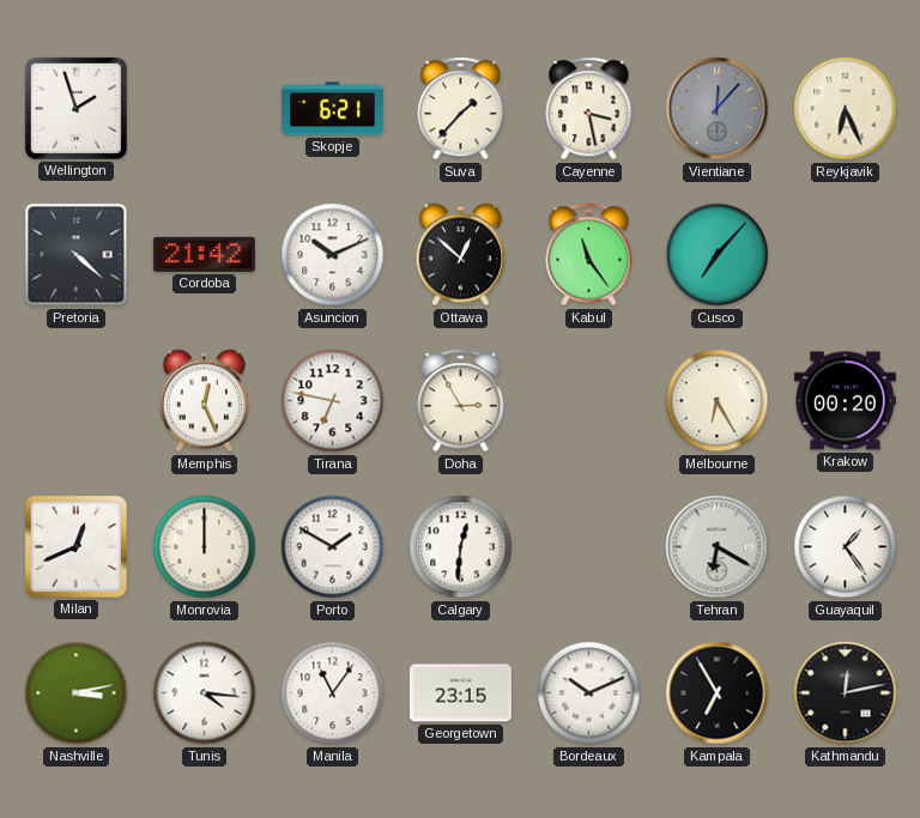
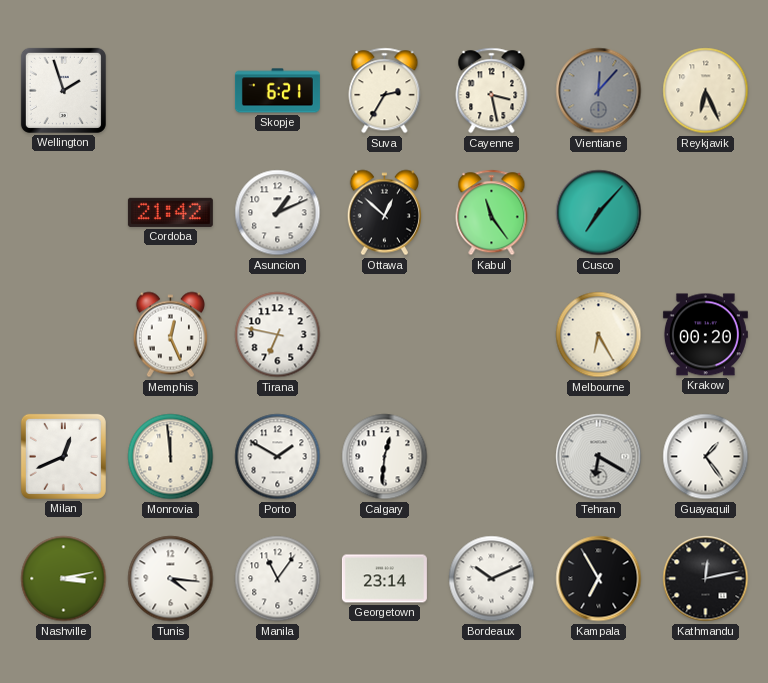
Suva: 1:37 -> 2:35 (385, 91)
Pretoria: 4:22 -> none (77, 255)
Asuncion: 10:11 -> 1:11 (278, 213)
Doha: 2:55 -> none (461, 401)
Monrovia: 12:00 -> 11:59 (171, 457)
Georgetown: 23:15 -> 23:14 (384, 579)
